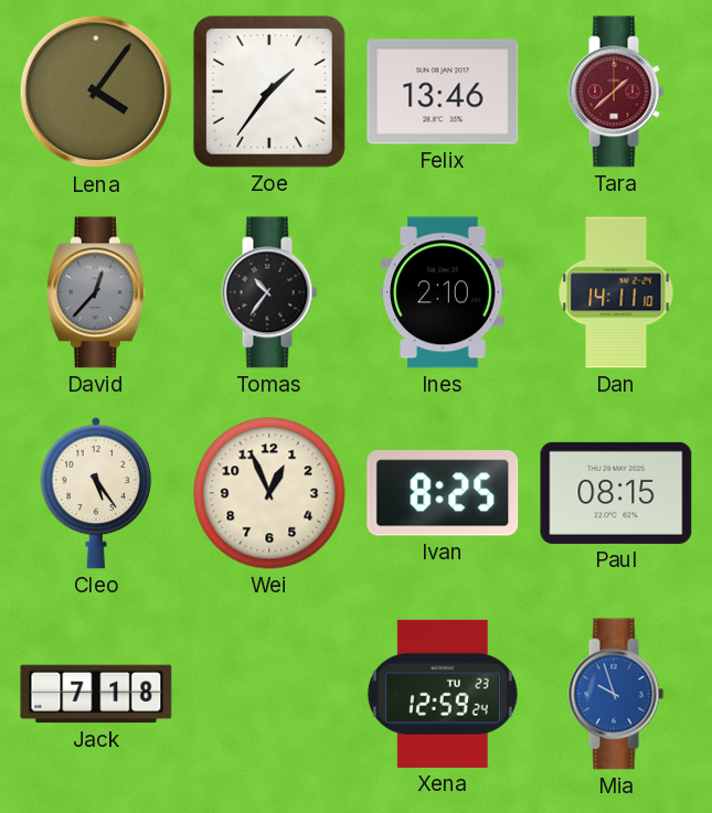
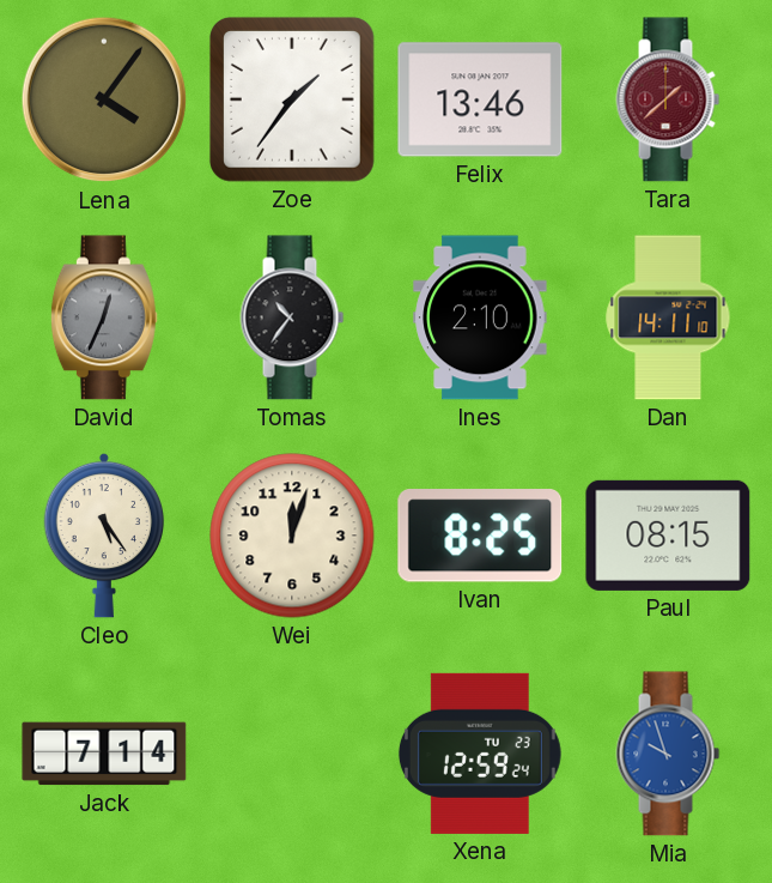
David: 12:37 -> 12:34 (104, 317)
Wei: 12:56 -> 12:03 (292, 536)
Jack: 7:18 -> 7:14 (104, 754)
